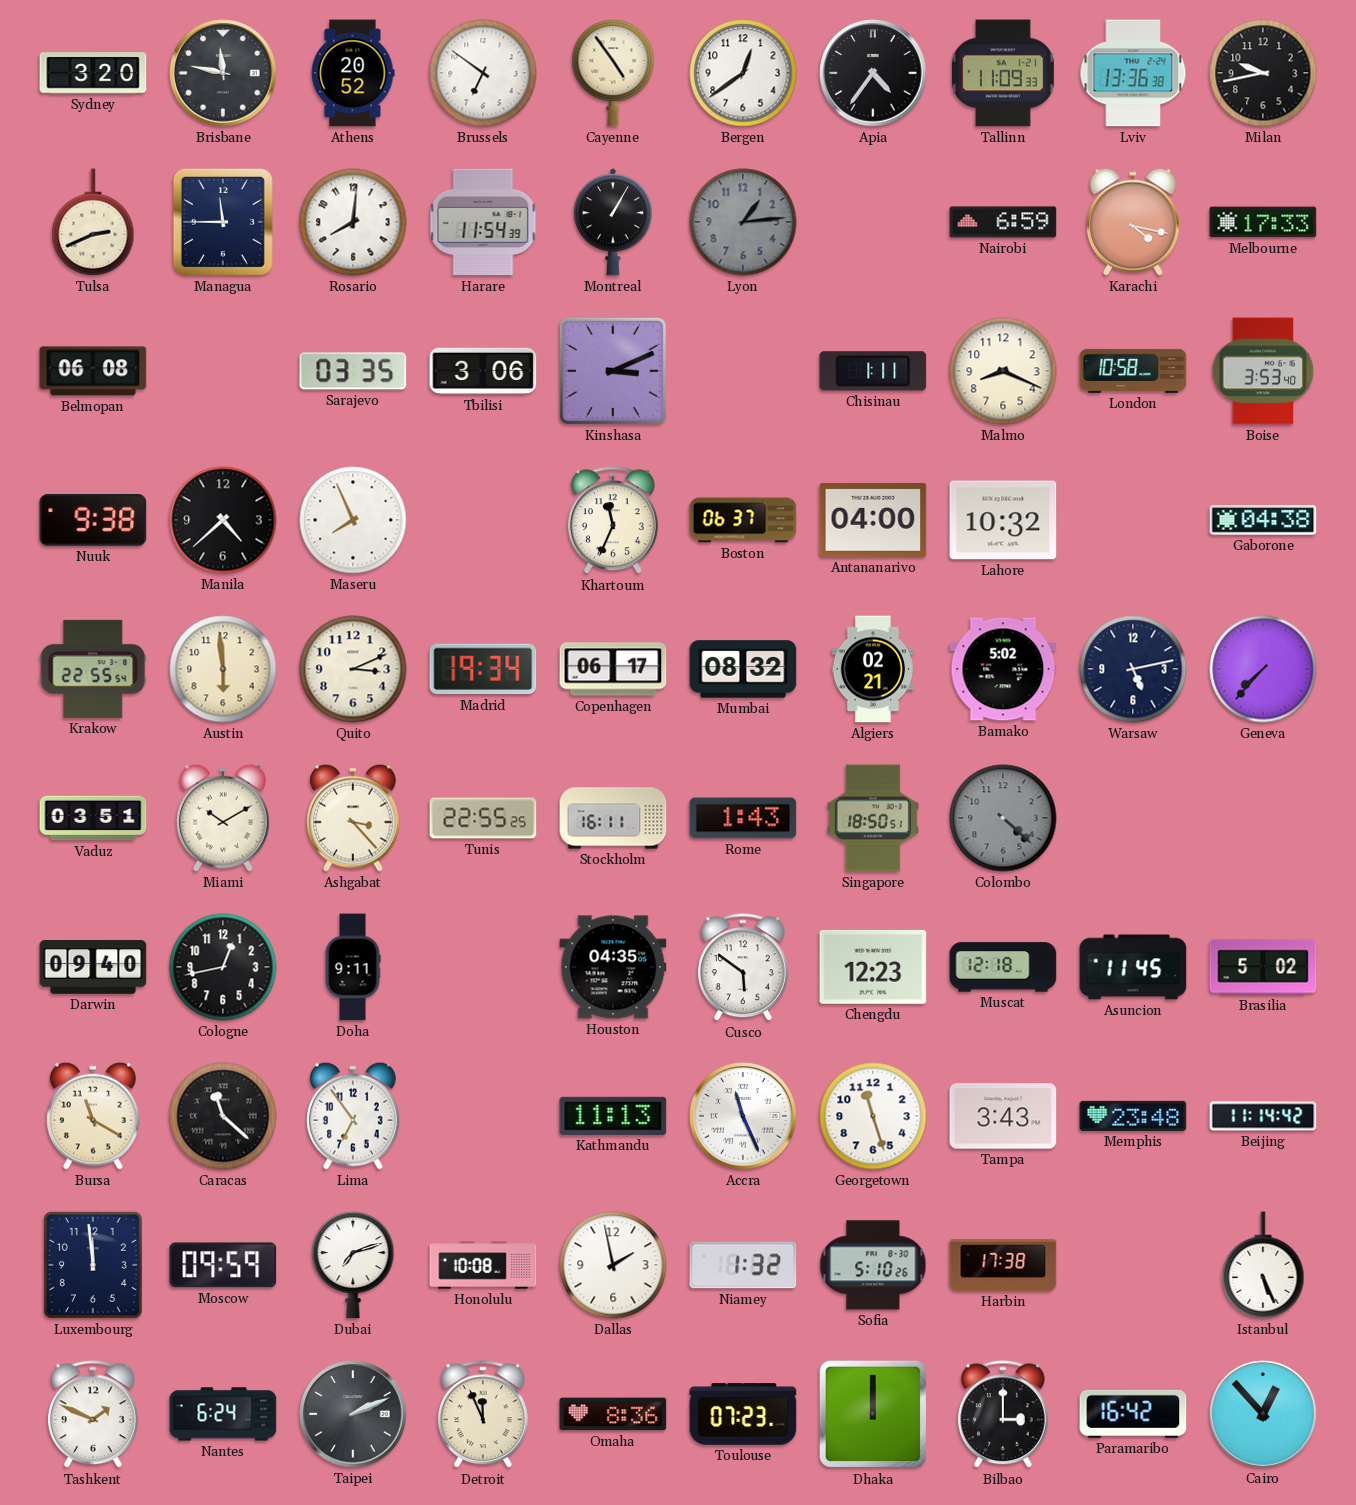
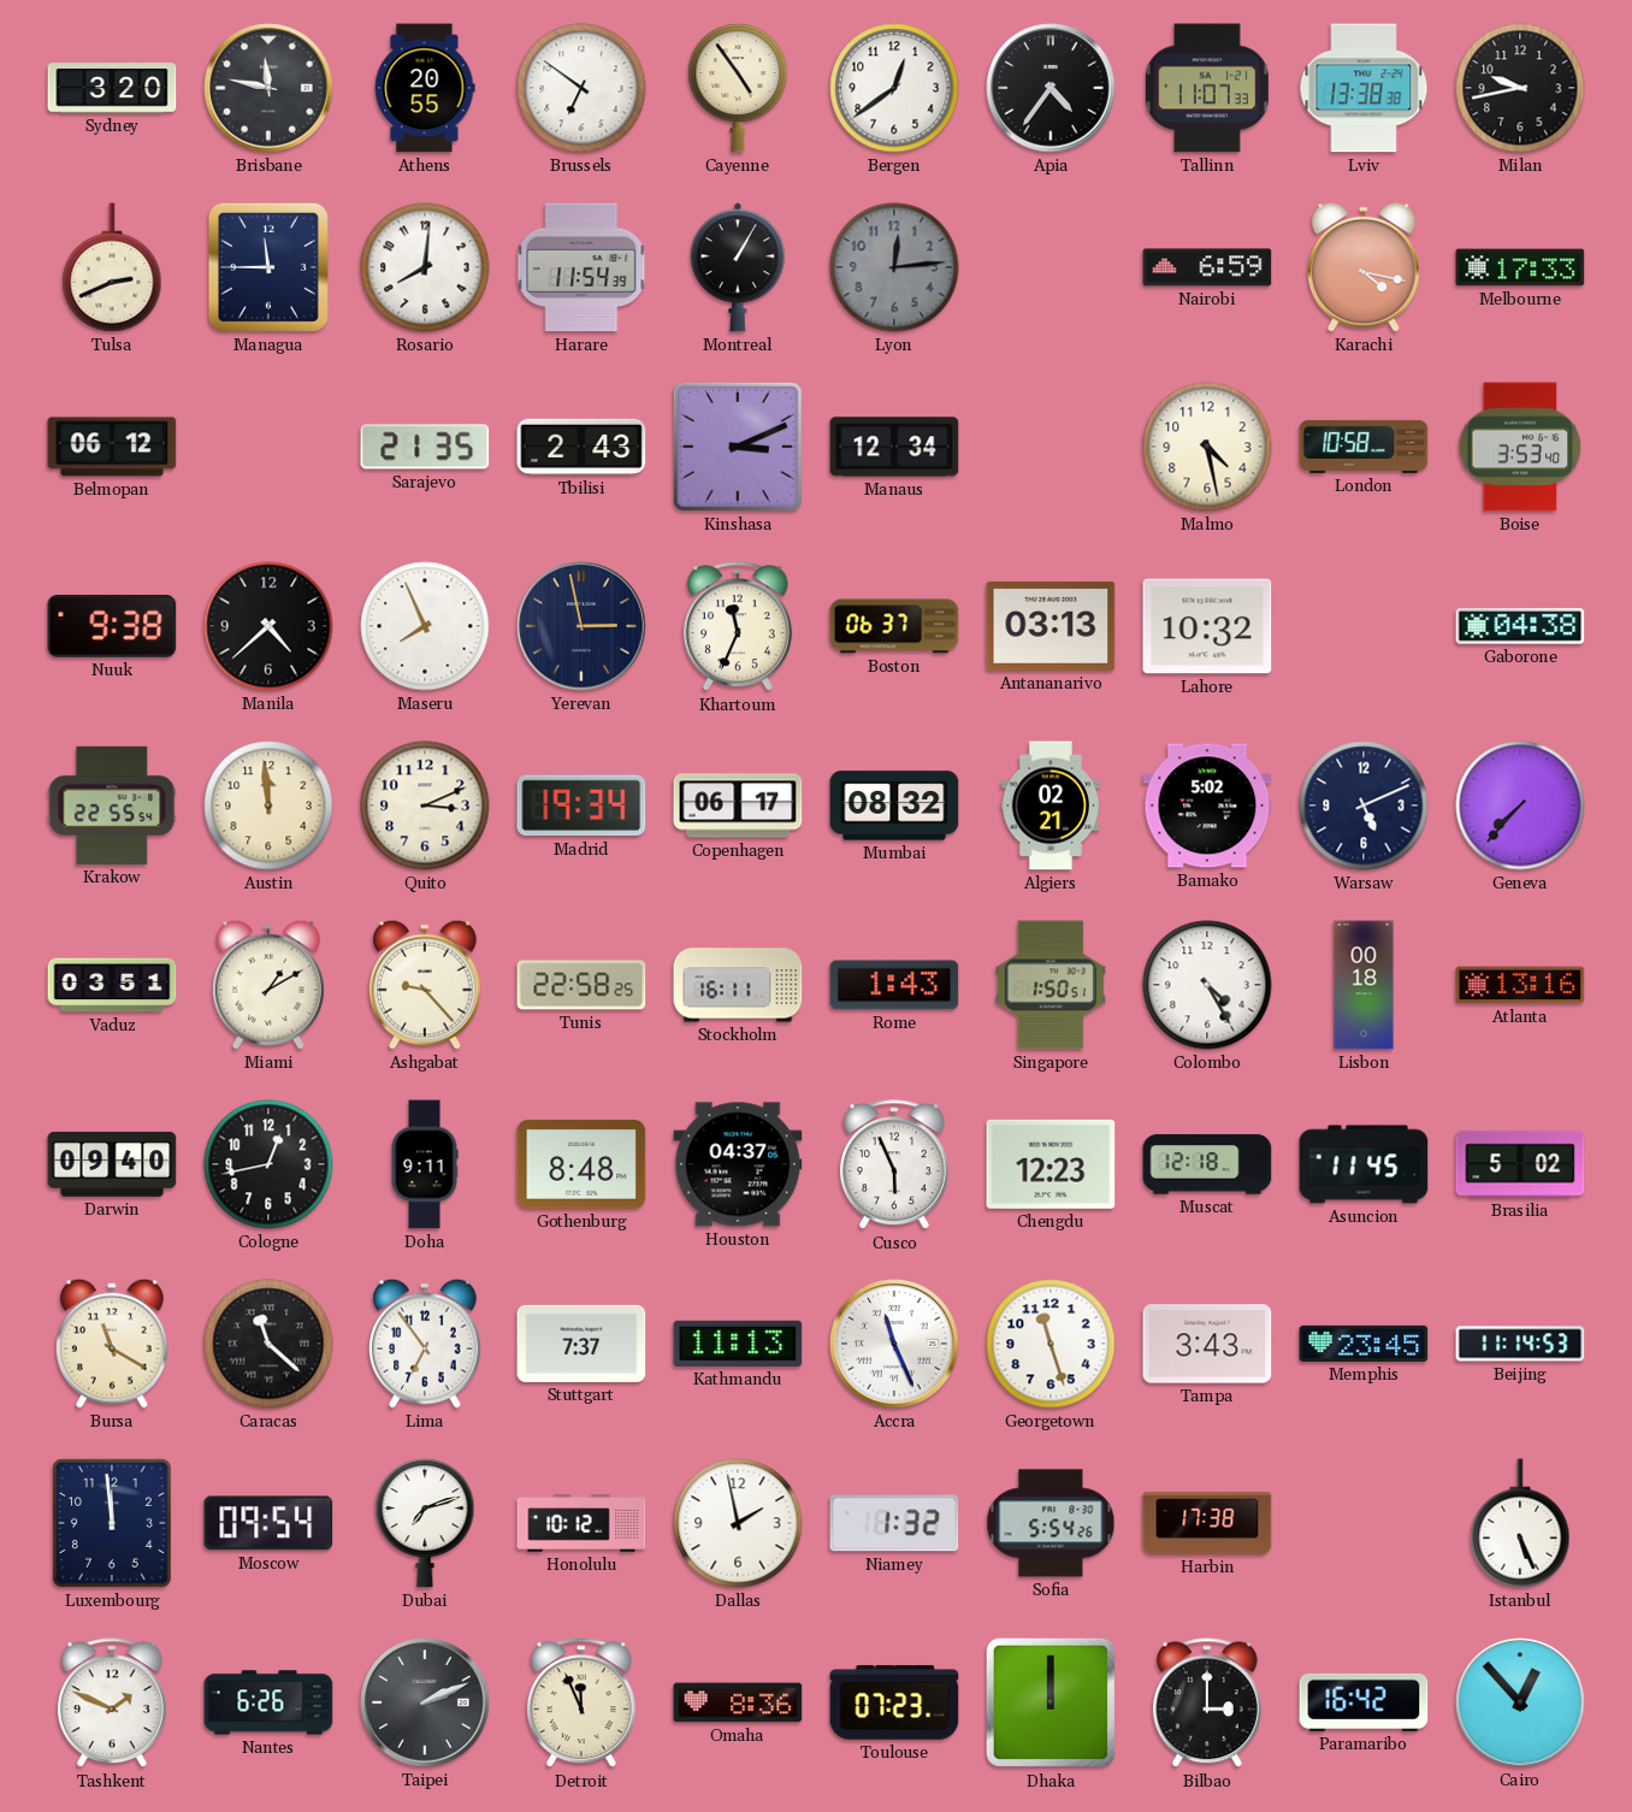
Athens: 20:52 -> 20:55 (425, 88)
Tallinn: 11:09 -> 11:07 (1207, 88)
Lviv: 13:36 -> 13:38 (1364, 88)
Lyon: 1:14 -> 12:14 (894, 267)
Belmopan: 06:08 -> 06:12 (112, 447)
Sarajevo: 03:35 -> 21:35 (425, 447)
Tbilisi: 3:06 -> 2:43 (581, 447)
Manaus: none -> 12:34 (894, 447)
Chisinau: 1:11 -> none (873, 371)
Malmo: 8:19 -> 4:28 (1207, 447)
Yerevan: none -> 2:58 (581, 626)
Antananarivo: 04:00 -> 03:13 (1051, 626)
Austin: 5:59 -> 11:59 (268, 805)
Warsaw: 5:13 -> 5:11 (1364, 805)
Miami: 10:10 -> 1:10 (270, 985)
Ashgabat: 3:23 -> 9:23 (426, 985)
Tunis: 22:55 -> 22:58 (581, 985)
Singapore: 18:50 -> 1:50 (1051, 985)
Colombo: 4:22 -> 4:25 (1207, 985)
Colombo dial: grey -> white (1207, 985)
Lisbon: none -> 00:18 (1364, 985)
Atlanta: none -> 13:16 (1520, 985)
Gothenburg: none -> 8:48 (581, 1164)
Houston: 04:35 -> 04:37 (738, 1164)
Cusco: 5:51 -> 5:56 (894, 1165)
Stuttgart: none -> 7:37 (581, 1344)
Memphis: 23:48 -> 23:45 (1364, 1344)
Beijing: 11:14:42 -> 11:14:53 (1520, 1344)
Moscow: 09:59 -> 09:54 (268, 1523)
Honolulu: 10:08 -> 10:12 (581, 1523)
Sofia: 5:10 -> 5:54 (1051, 1523)
Nantes: 6:24 -> 6:26 (268, 1702)
